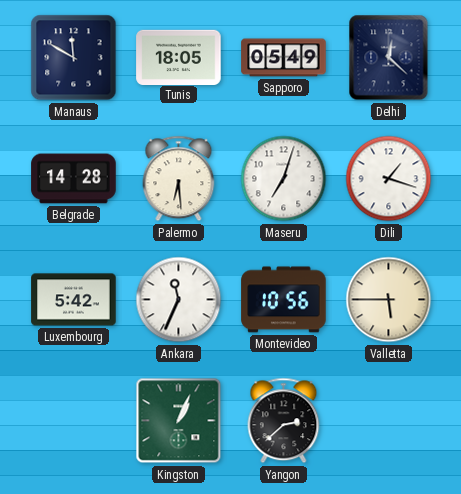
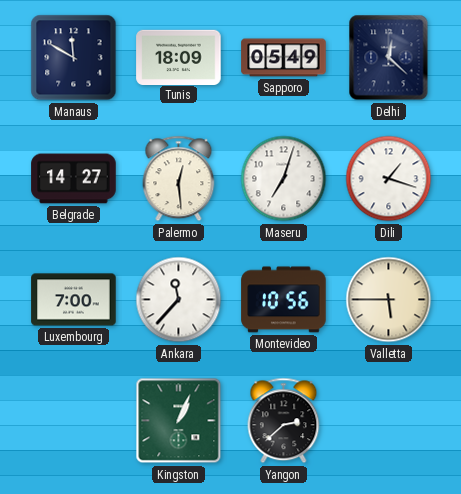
Tunis: 18:05 -> 18:09 (179, 57)
Belgrade: 14:28 -> 14:27 (74, 179)
Palermo: 6:29 -> 12:29 (179, 179)
Luxembourg: 5:42 -> 7:00 (74, 300)
Ankara: 11:34 -> 11:37 (179, 300)
